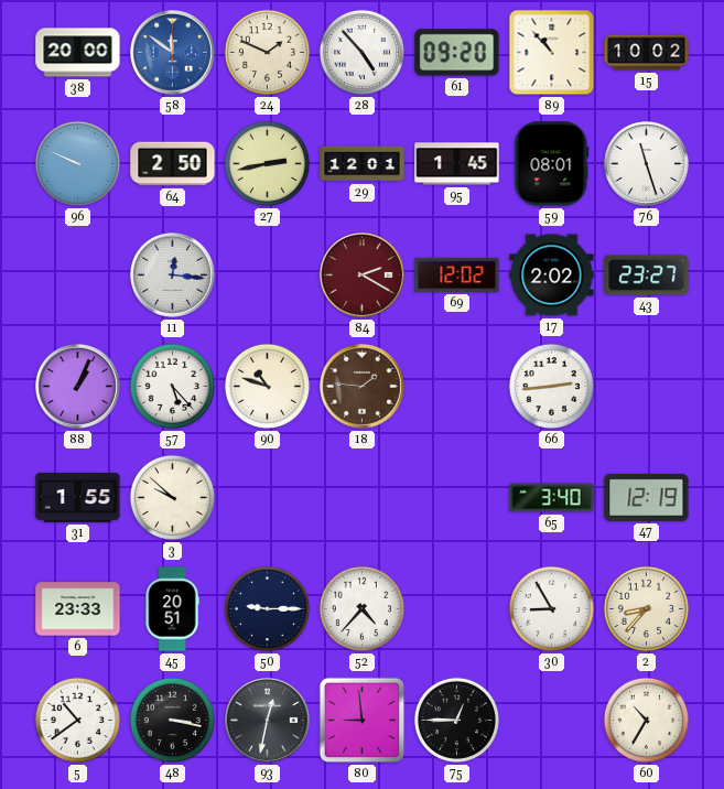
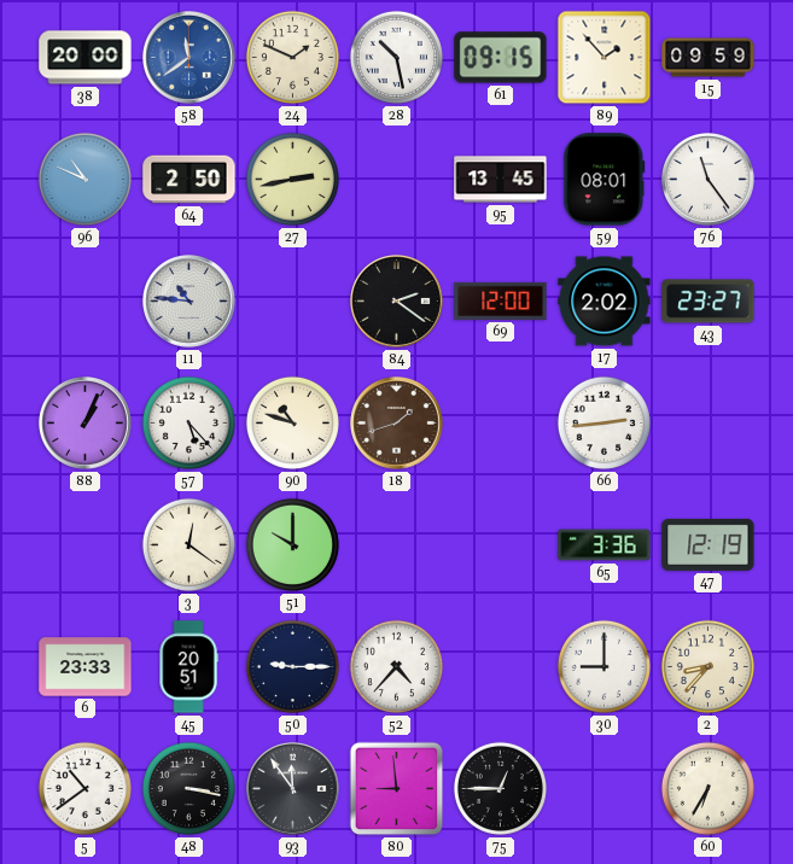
58: 11:51 -> 11:39 (189, 58)
28: 4:53 -> 10:28 (396, 57)
61: 09:20 -> 09:15 (501, 58)
89: 10:53 -> 1:53 (605, 58)
15: 10:02 -> 09:59 (709, 58)
96: 9:49 -> 10:49 (84, 179)
29: 12:01 -> none (363, 164)
95: 1:45 -> 13:45 (501, 180)
76: 11:27 -> 11:24 (709, 180)
11: 12:16 -> 10:46 (189, 302)
84: 2:20 -> 2:21 (397, 302)
84 dial: burgundy -> black (397, 302)
69: 12:02 -> 12:00 (501, 300)
18: 1:46 -> 1:42 (397, 424)
31: 1:55 -> none (78, 497)
3: 9:52 -> 12:21 (188, 544)
51: none -> 10:00 (292, 544)
65: 3:40 -> 3:36 (605, 545)
30: 8:55 -> 9:00 (604, 666)
93: 12:32 -> 11:54 (293, 789)
60: 10:35 -> 6:35 (707, 788)
